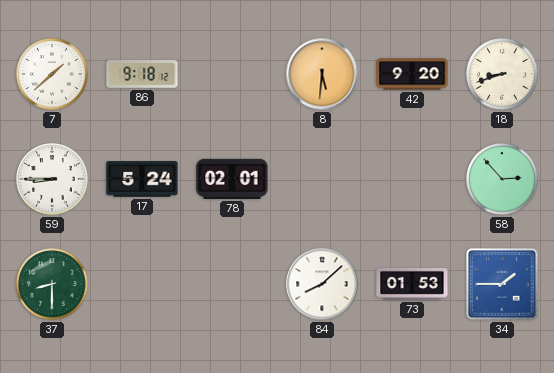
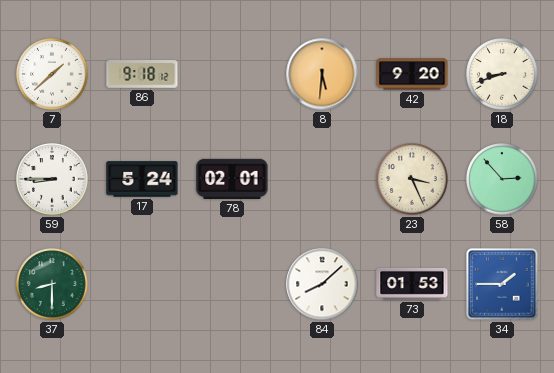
23: none -> 3:26 (412, 179)
